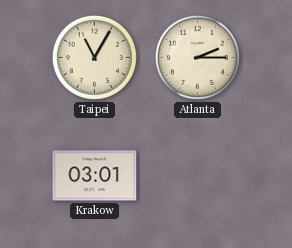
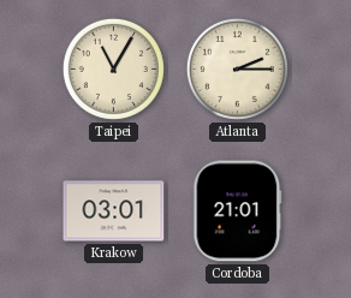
Cordoba: none -> 21:01 (238, 211)
